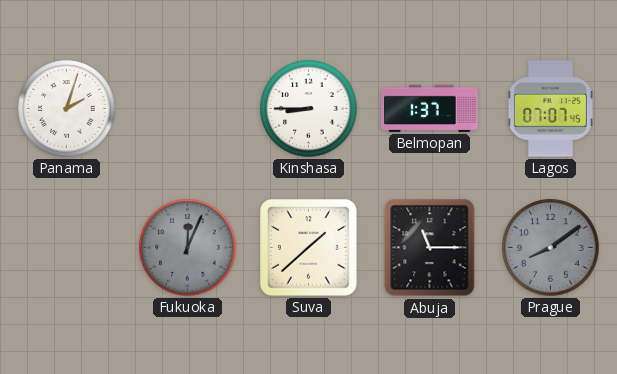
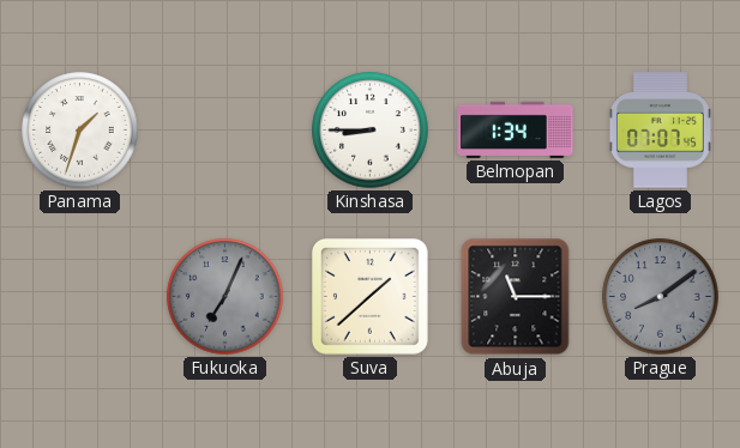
Panama: 2:03 -> 1:33 (80, 131)
Belmopan: 1:37 -> 1:34 (516, 129)
Fukuoka: 12:04 -> 7:04 (225, 297)
